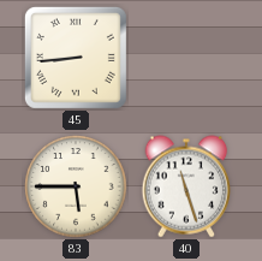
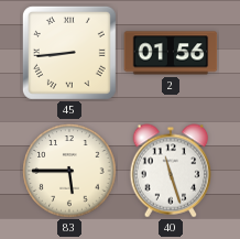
2: none -> 01:56 (171, 53)
